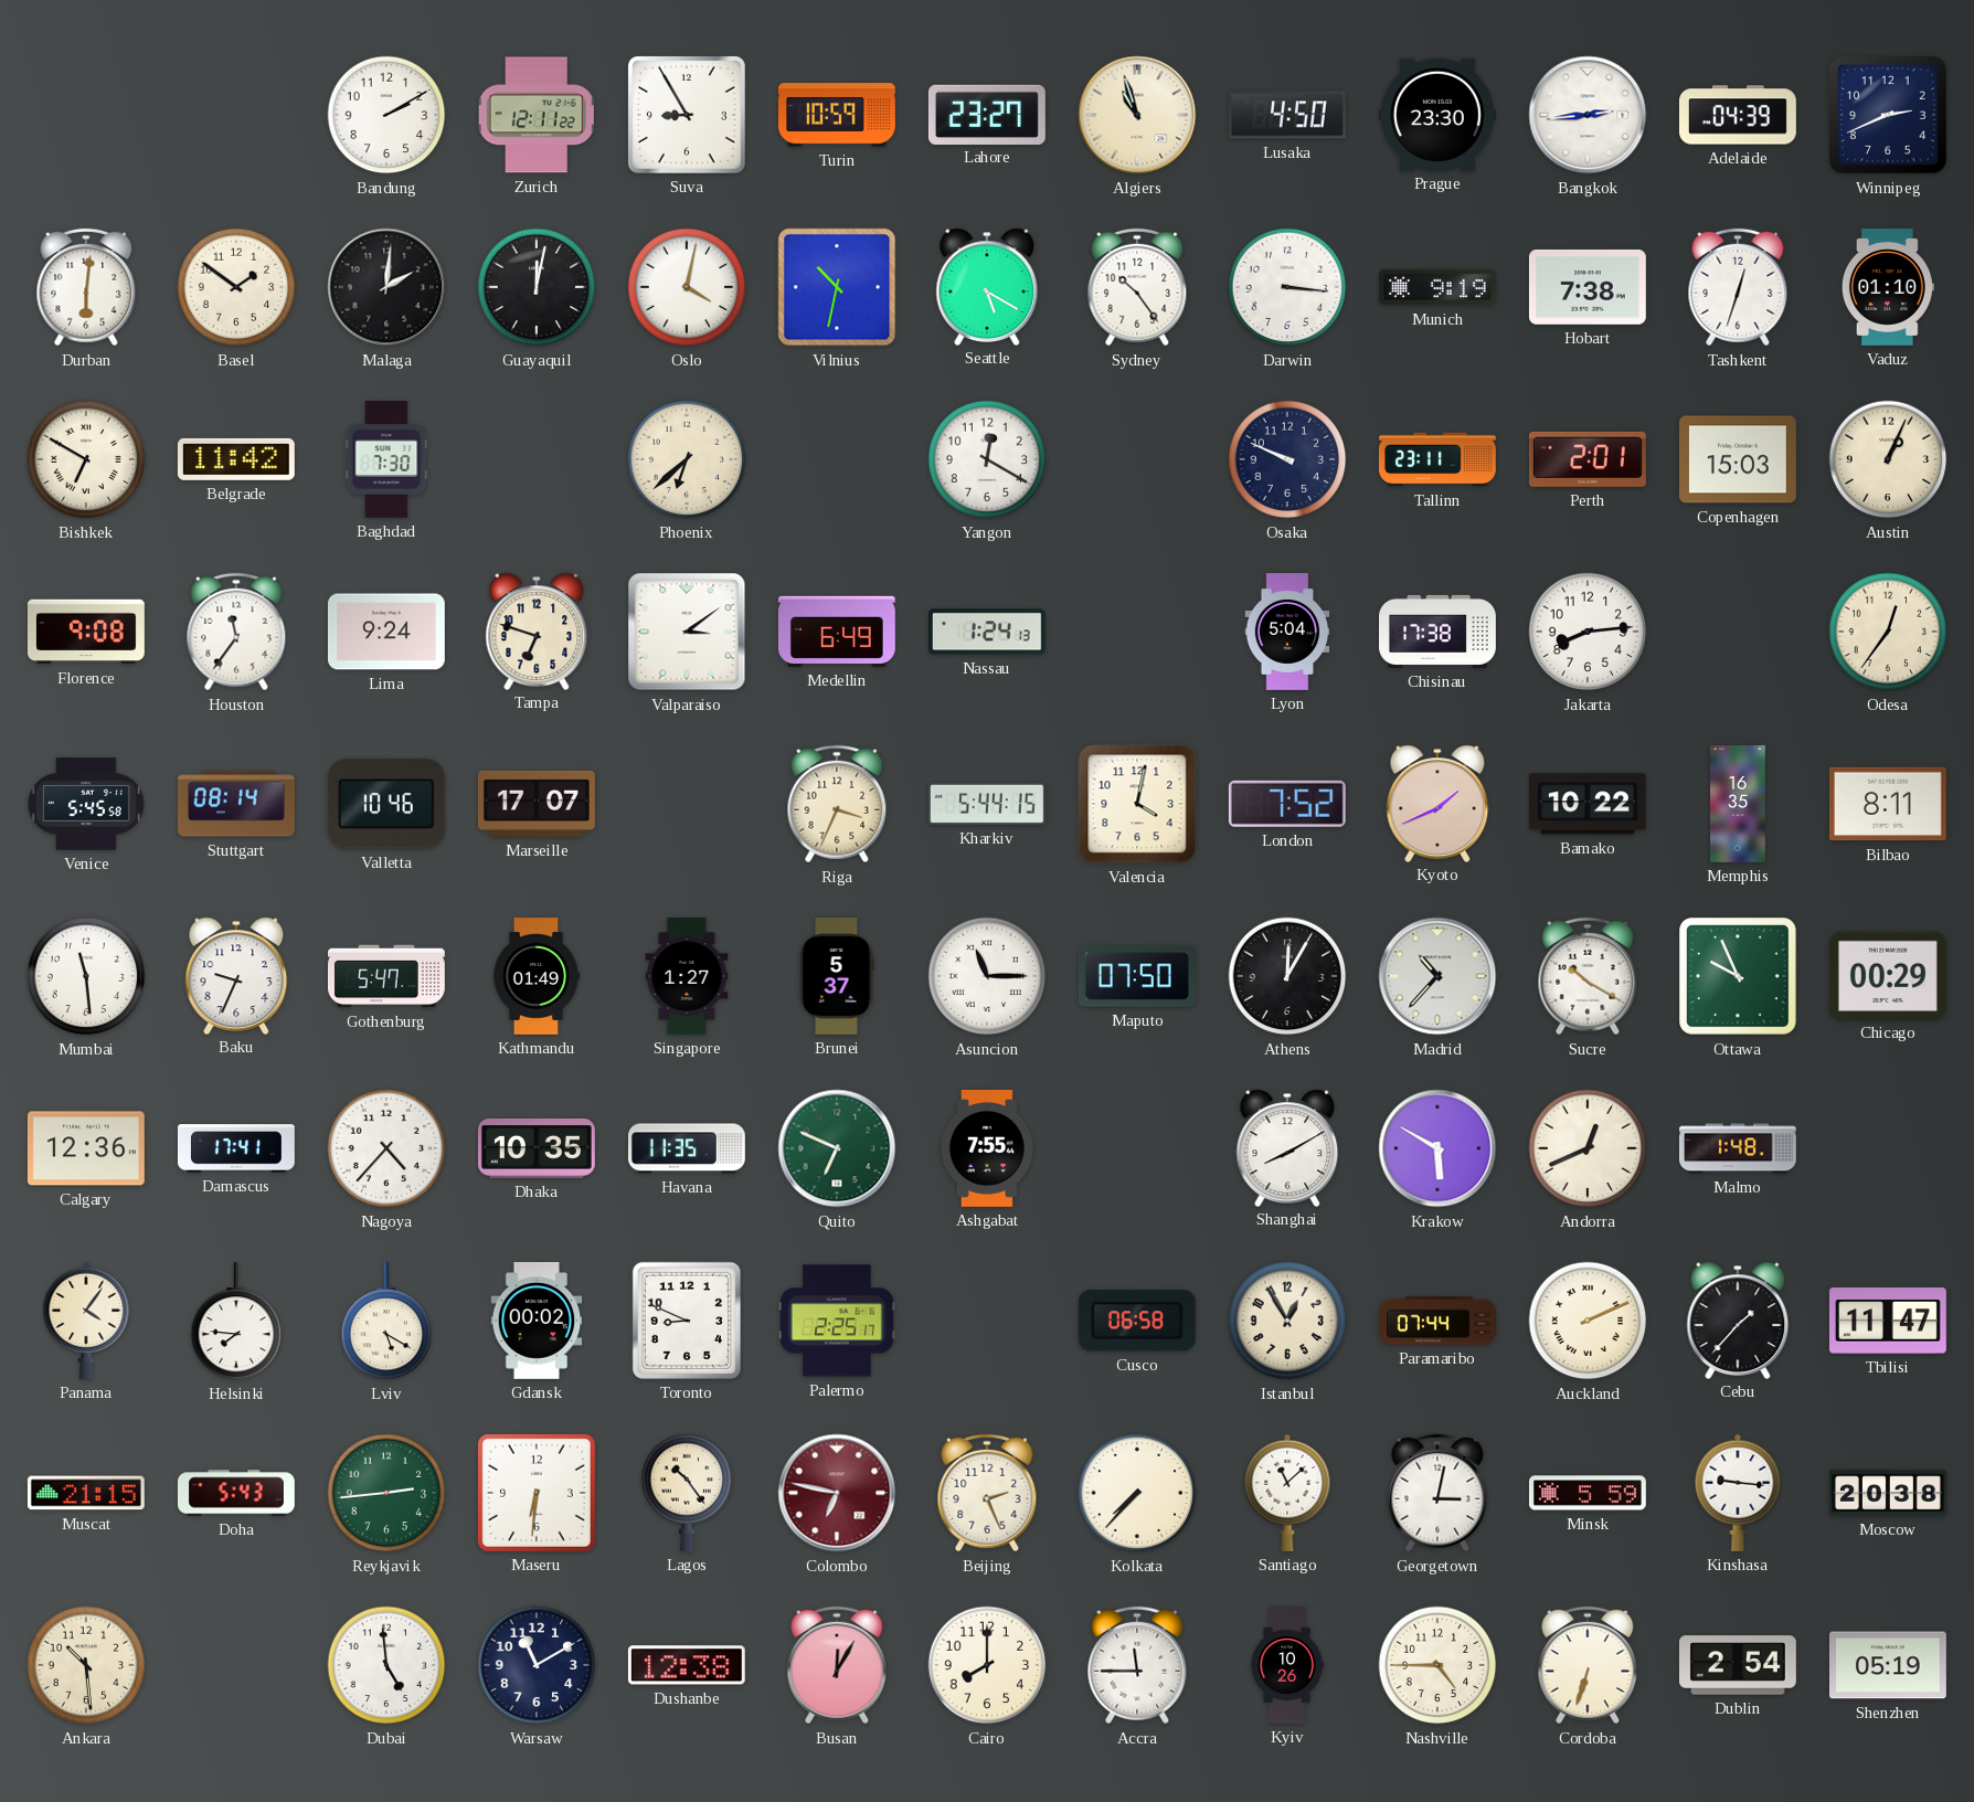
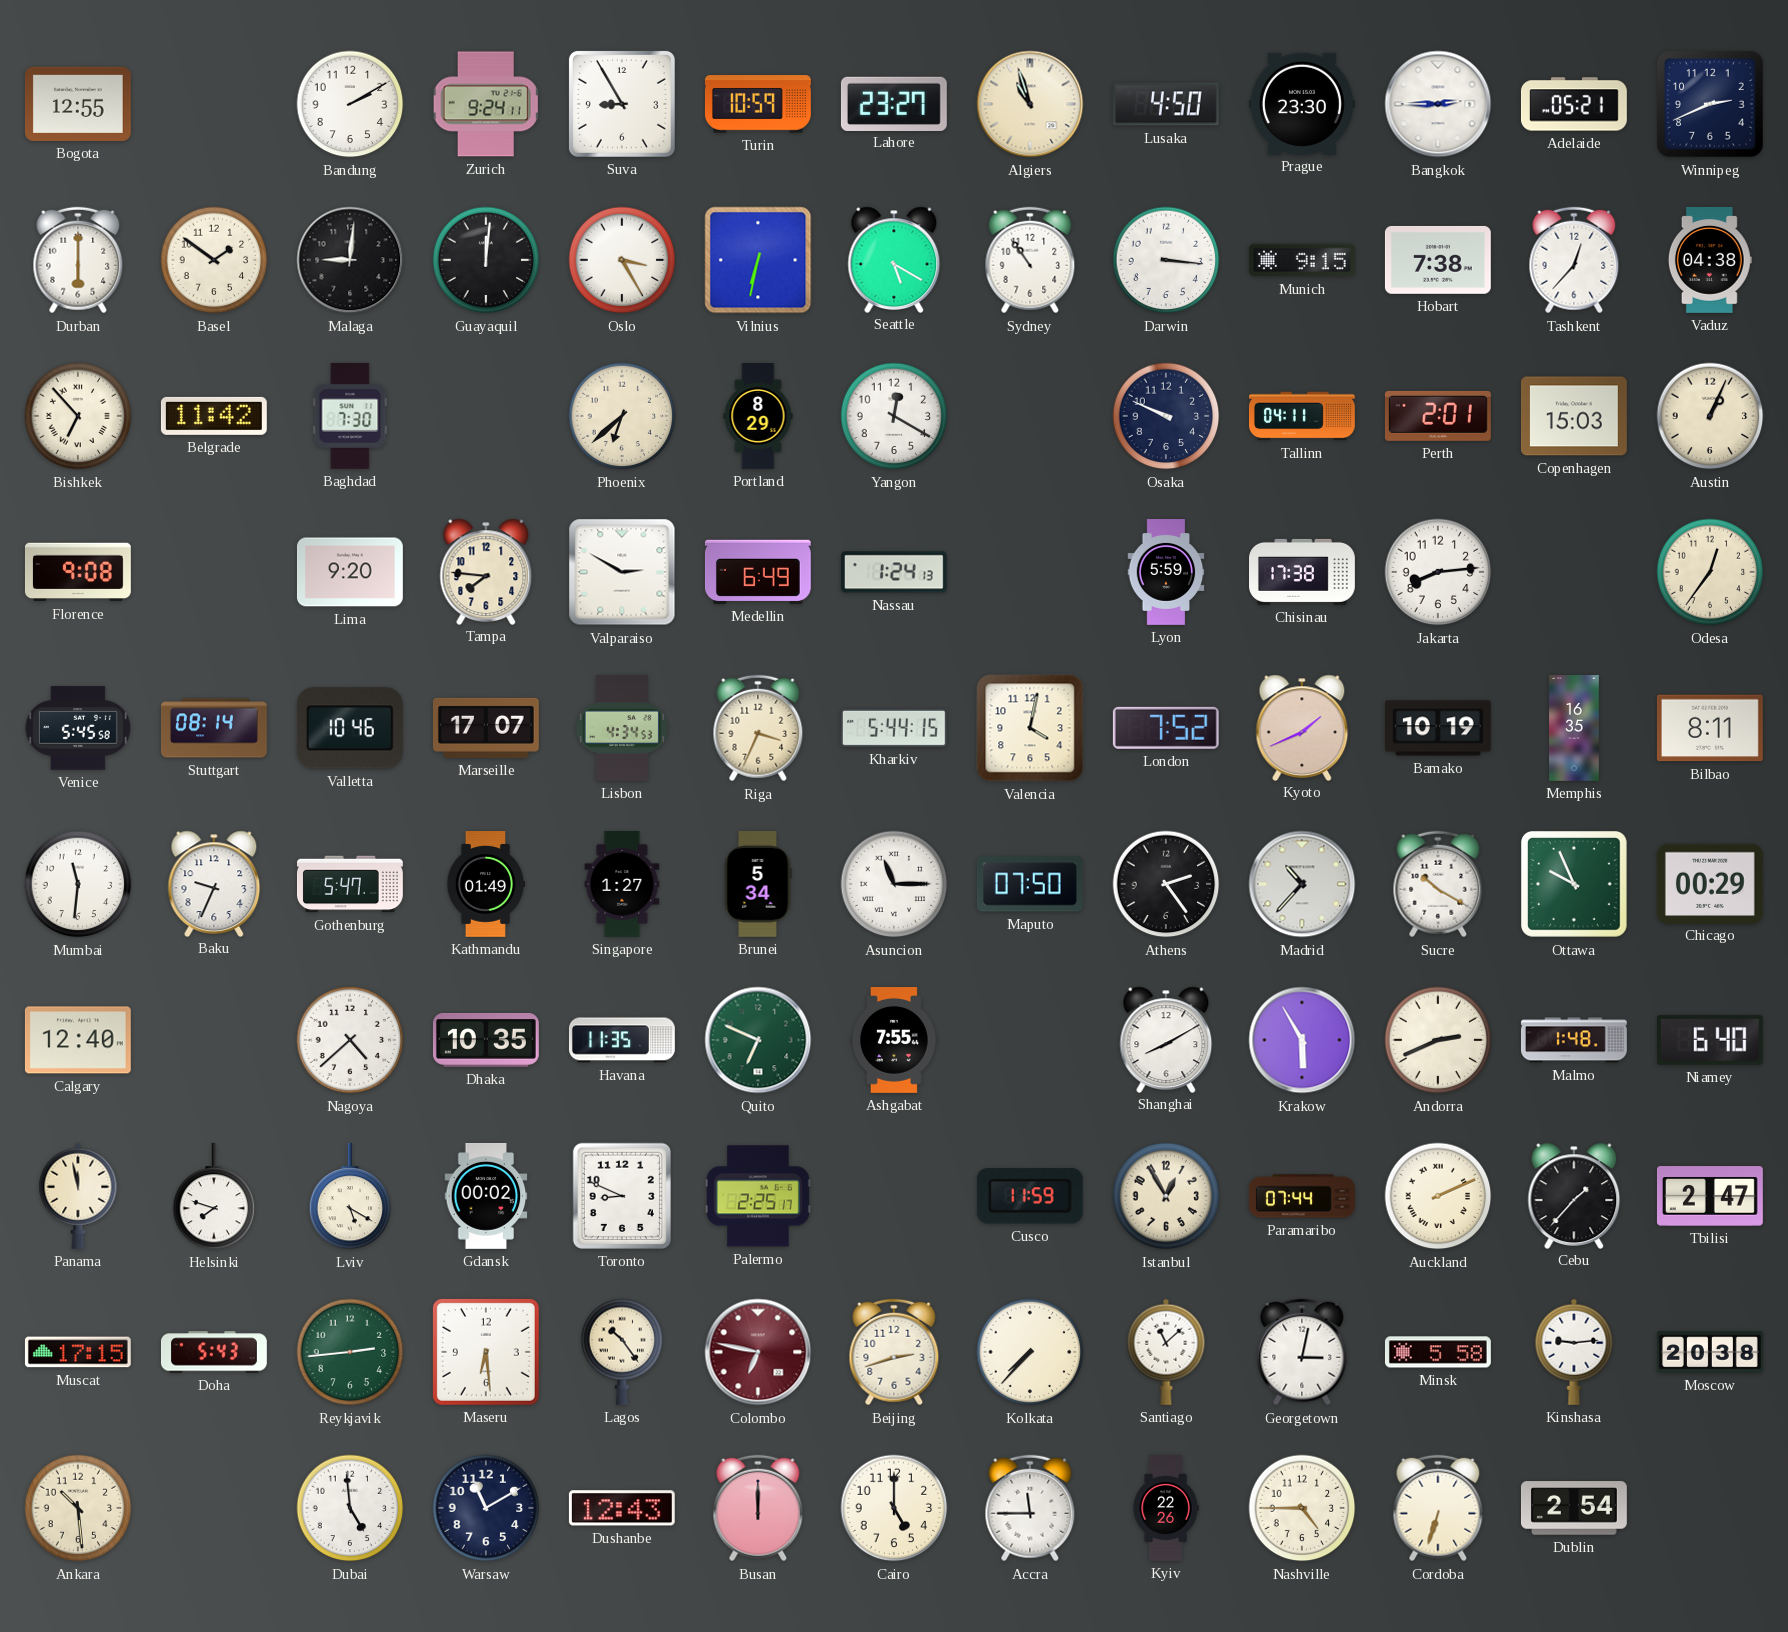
Bogota: none -> 12:55 (78, 104)
Zurich: 12:11 -> 9:24 (486, 104)
Bangkok: 2:44 -> 2:45 (1438, 104)
Adelaide: 04:39 -> 05:21 (1574, 104)
Durban: 6:01 -> 6:00 (78, 260)
Malaga: 2:01 -> 9:01 (350, 260)
Guayaquil: 12:02 -> 12:01 (486, 260)
Oslo: 4:02 -> 3:25 (622, 260)
Vilnius: 10:32 -> 6:32 (758, 260)
Sydney: 10:24 -> 10:54 (1030, 260)
Munich: 9:19 -> 9:15 (1302, 260)
Tashkent: 12:33 -> 12:37 (1574, 260)
Vaduz: 01:10 -> 04:38 (1710, 260)
Bishkek: 6:50 -> 6:53 (78, 416)
Portland: none -> 8:29 (758, 417)
Tallinn: 23:11 -> 04:11 (1303, 416)
Houston: 11:36 -> none (236, 632)
Lima: 9:24 -> 9:20 (350, 572)
Tampa: 6:48 -> 7:46 (486, 571)
Valparaiso: 3:09 -> 2:50 (622, 572)
Lyon: 5:04 -> 5:59 (1166, 573)
Lisbon: none -> 4:34 (622, 729)
Bamako: 10:22 -> 10:19 (1438, 728)
Mumbai: 11:29 -> 11:31 (78, 884)
Brunei: 5:37 -> 5:34 (758, 885)
Athens: 12:05 -> 2:24 (1166, 884)
Calgary: 12:36 -> 12:40 (78, 1040)
Damascus: 17:41 -> none (236, 1148)
Nagoya: 4:37 -> 4:38 (350, 1040)
Krakow: 5:50 -> 5:55 (1302, 1040)
Andorra: 12:41 -> 2:41 (1438, 1040)
Niamey: none -> 6:40 (1710, 1040)
Panama: 4:06 -> 11:58 (78, 1196)
Helsinki: 7:46 -> 7:48 (214, 1196)
Cusco: 06:58 -> 11:59 (1030, 1196)
Tbilisi: 11:47 -> 2:47 (1710, 1196)
Muscat: 21:15 -> 17:15 (78, 1352)
Maseru: 6:31 -> 6:29 (486, 1352)
Beijing: 2:26 -> 2:42 (894, 1352)
Minsk: 5:59 -> 5:58 (1438, 1352)
Kinshasa: 9:16 -> 9:14 (1574, 1352)
Dushanbe: 12:38 -> 12:43 (622, 1508)
Busan: 12:05 -> 12:00 (758, 1508)
Cairo: 8:00 -> 5:00 (894, 1508)
Kyiv: 10:26 -> 22:26 (1166, 1509)
Shenzhen: 05:19 -> none (1888, 1665)
